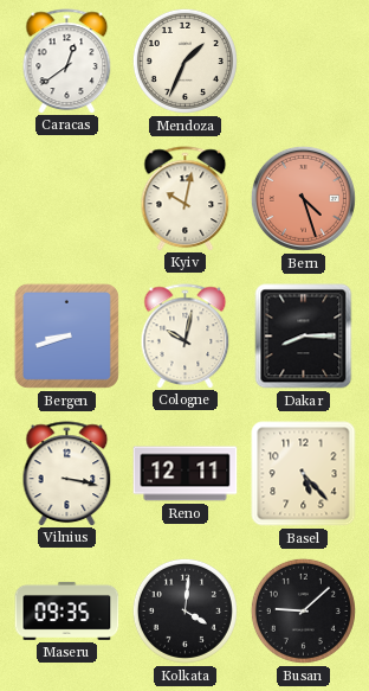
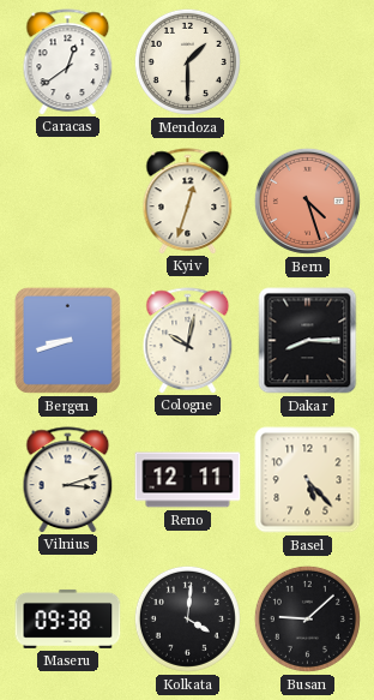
Mendoza: 1:34 -> 1:30 (187, 61)
Kyiv: 10:02 -> 12:33 (188, 201)
Vilnius: 3:17 -> 3:12 (68, 479)
Maseru: 09:35 -> 09:38 (68, 618)
